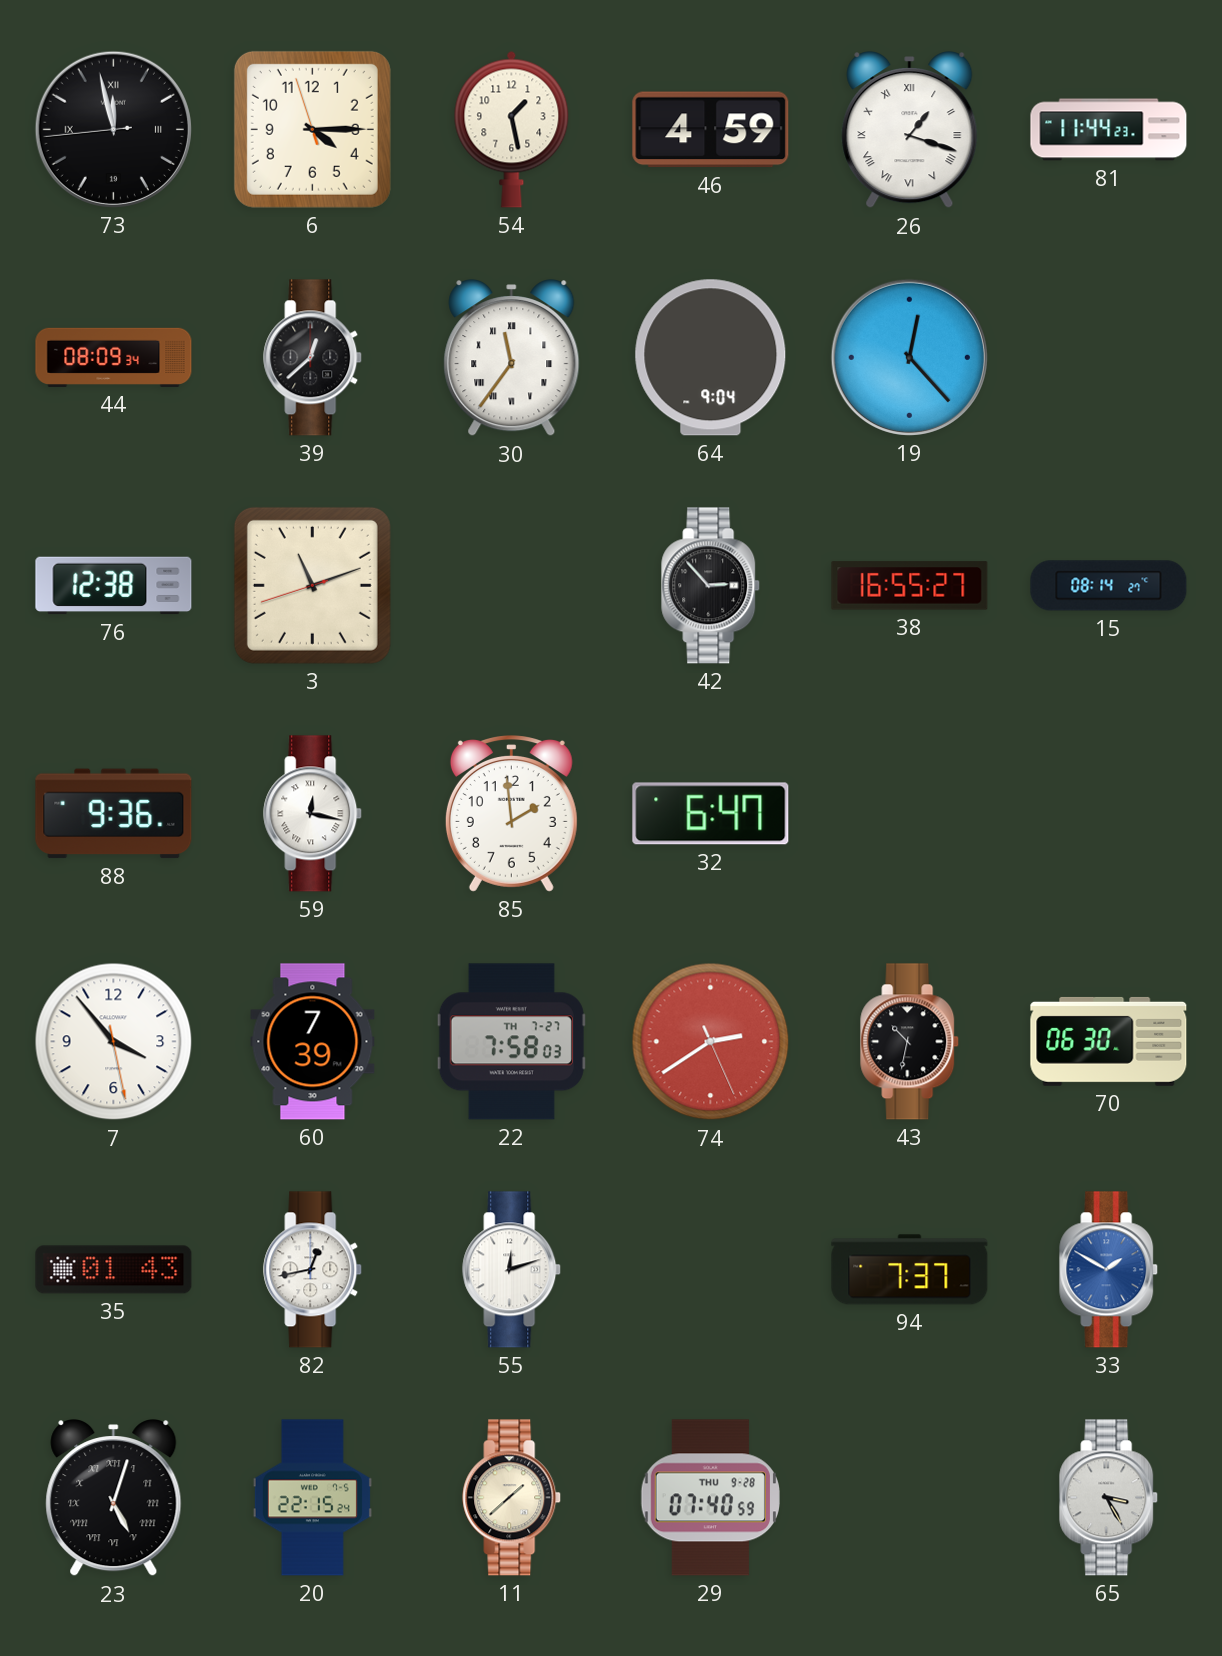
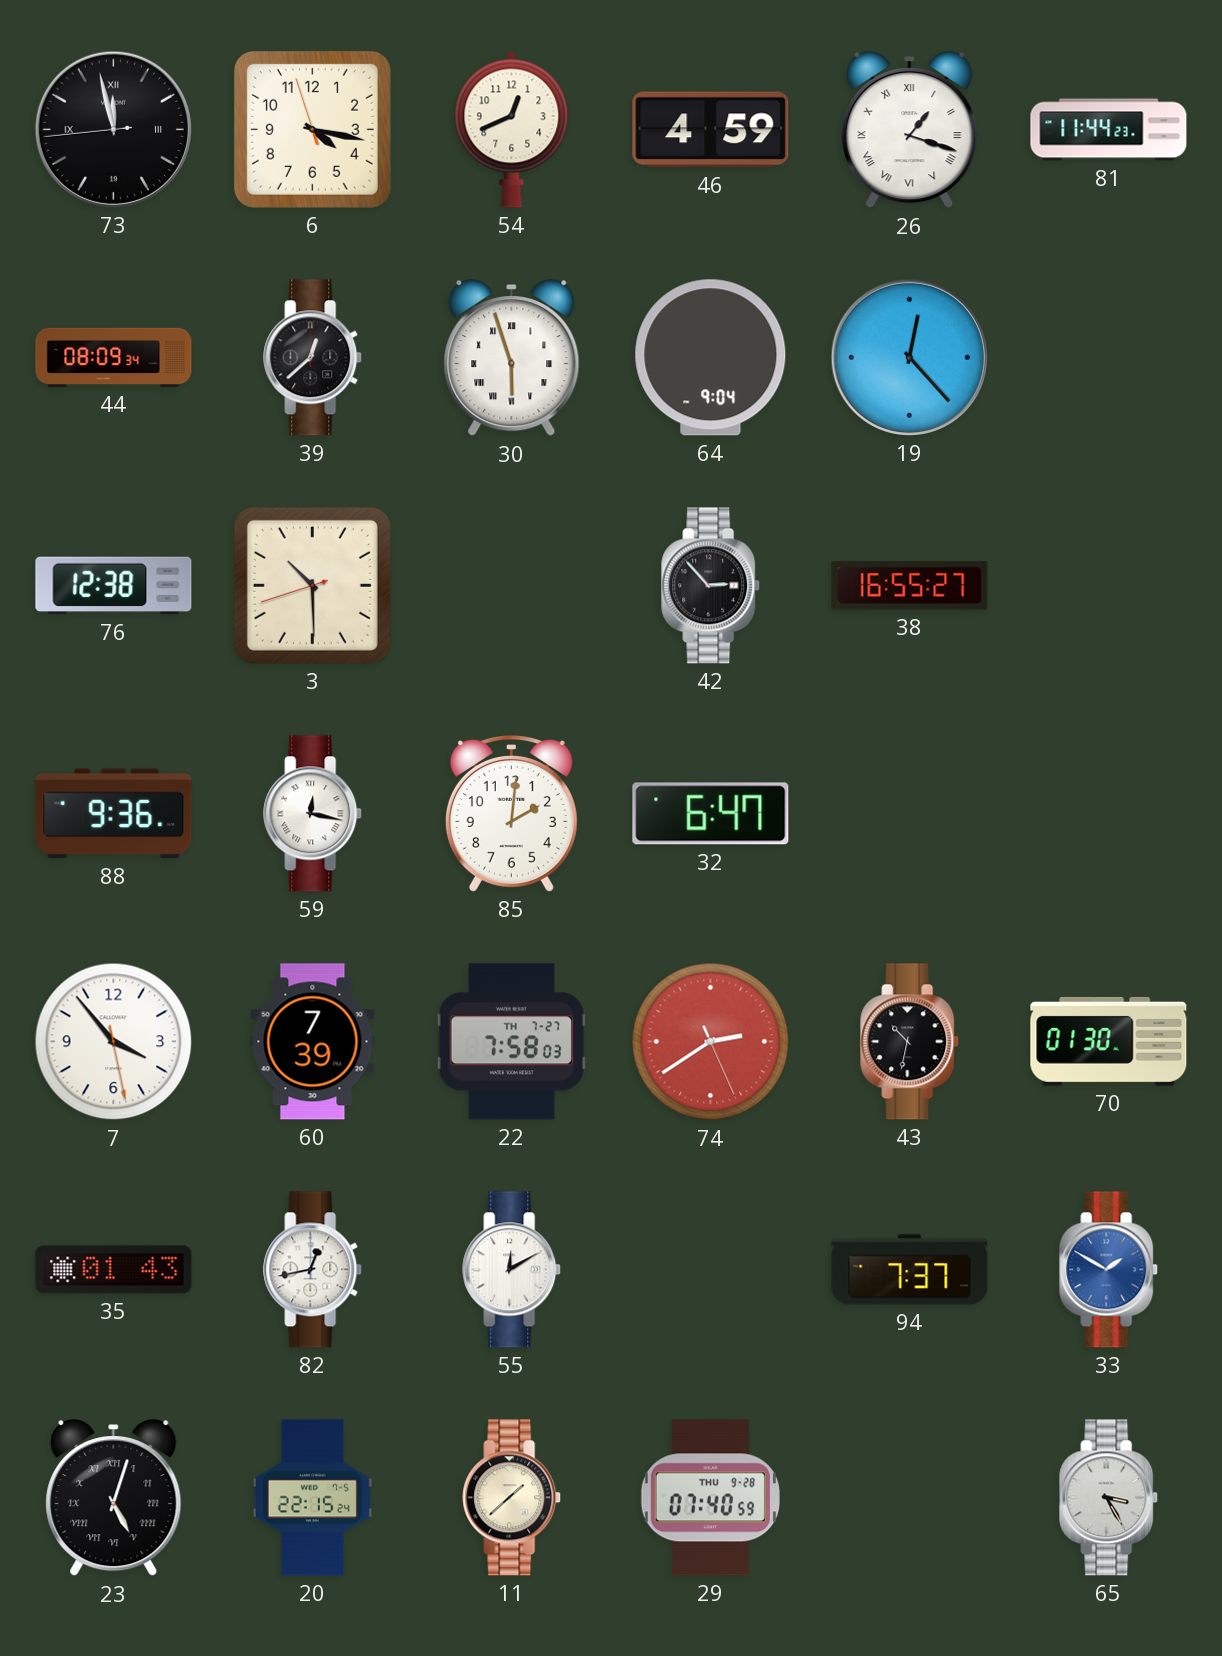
6: 4:14 -> 4:16 (312, 129)
54: 1:28 -> 12:41 (512, 129)
30: 11:36 -> 5:57 (512, 359)
3: 11:11 -> 10:29 (312, 585)
15: 08:14 -> none (1109, 586)
85: 1:59 -> 2:01 (511, 814)
70: 06:30 -> 01:30 (1109, 1041)
55: 12:12 -> 12:10 (512, 1270)
